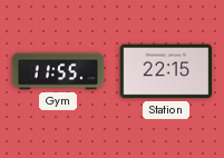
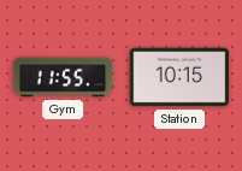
Station: 22:15 -> 10:15 (179, 77)
